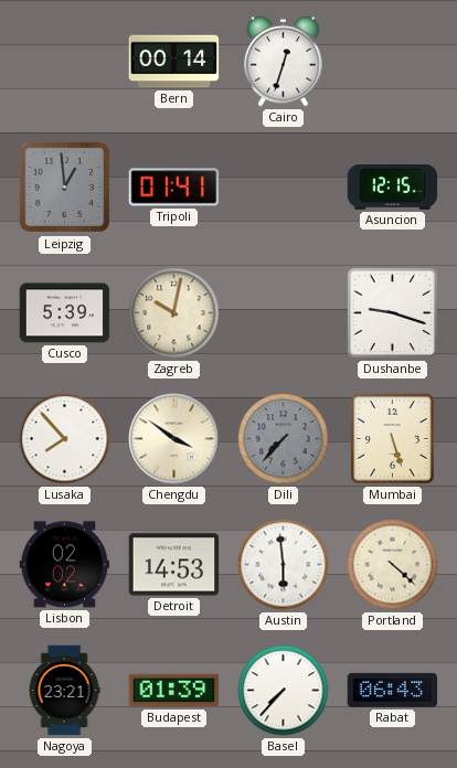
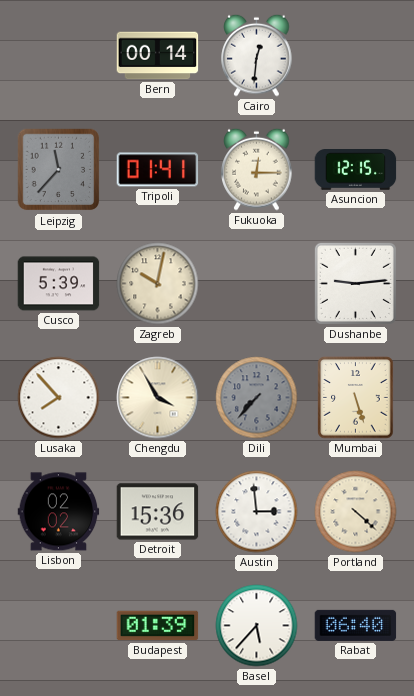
Cairo: 12:33 -> 12:31 (257, 55)
Leipzig: 12:59 -> 11:37 (59, 170)
Fukuoka: none -> 12:15 (257, 169)
Dushanbe: 9:18 -> 9:14 (355, 283)
Chengdu: 3:51 -> 3:55 (158, 398)
Detroit: 14:53 -> 15:36 (158, 512)
Austin: 5:59 -> 2:59 (257, 512)
Nagoya: 23:21 -> none (64, 691)
Basel: 7:37 -> 5:37 (257, 626)
Rabat: 06:43 -> 06:40 (356, 625)
